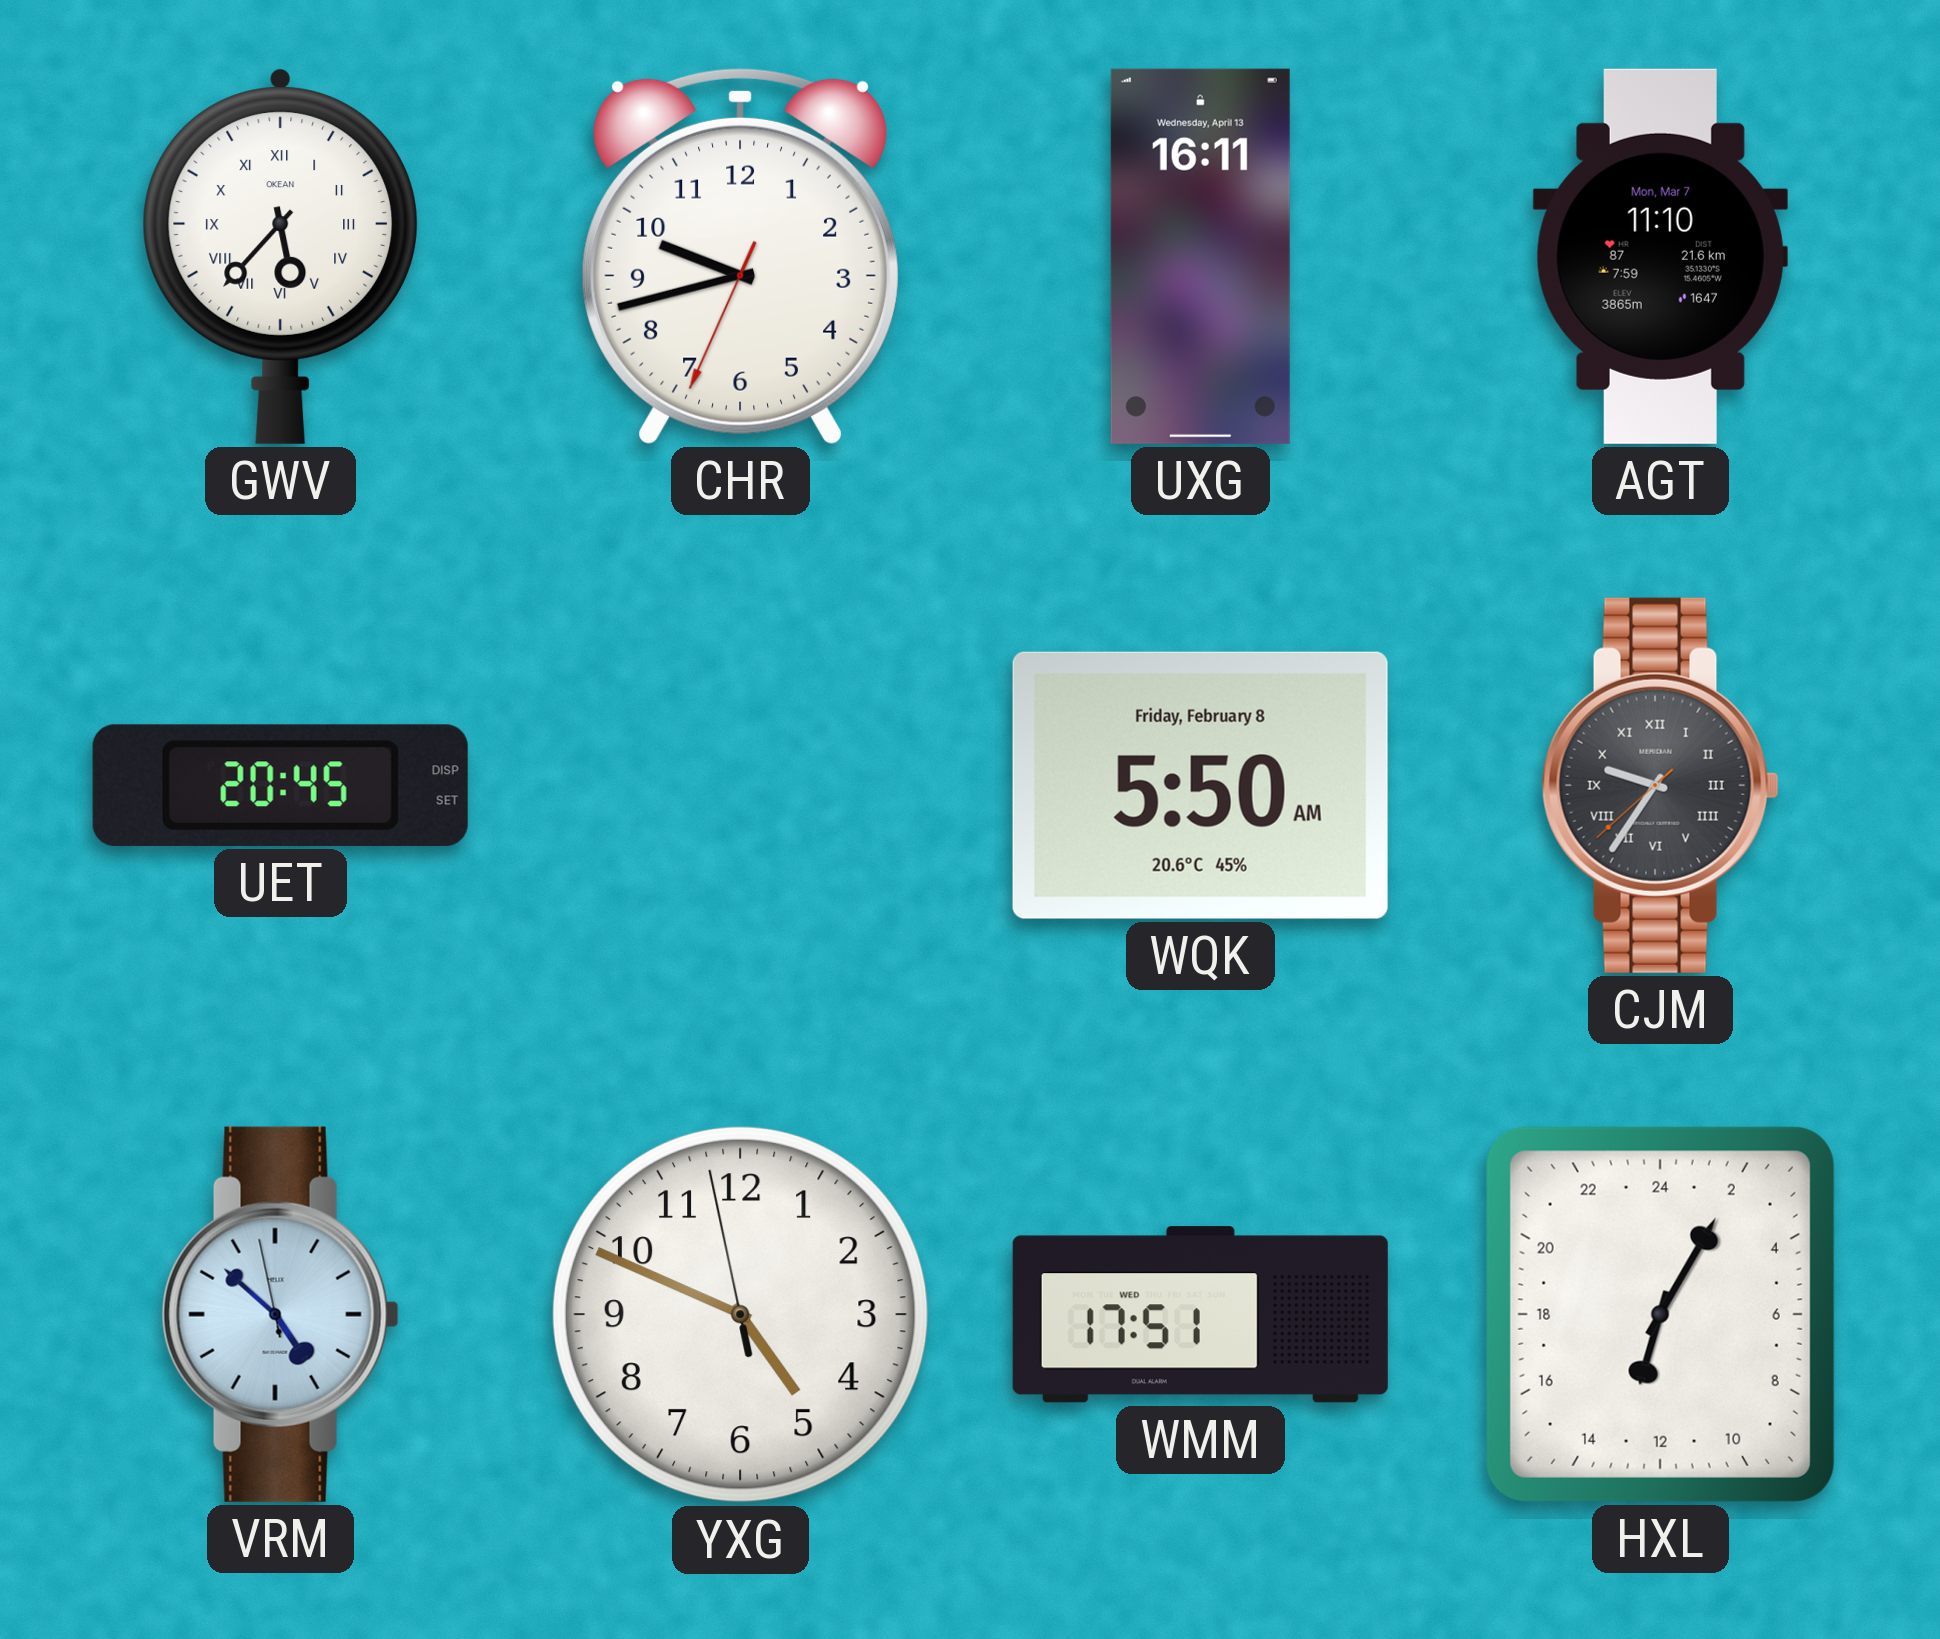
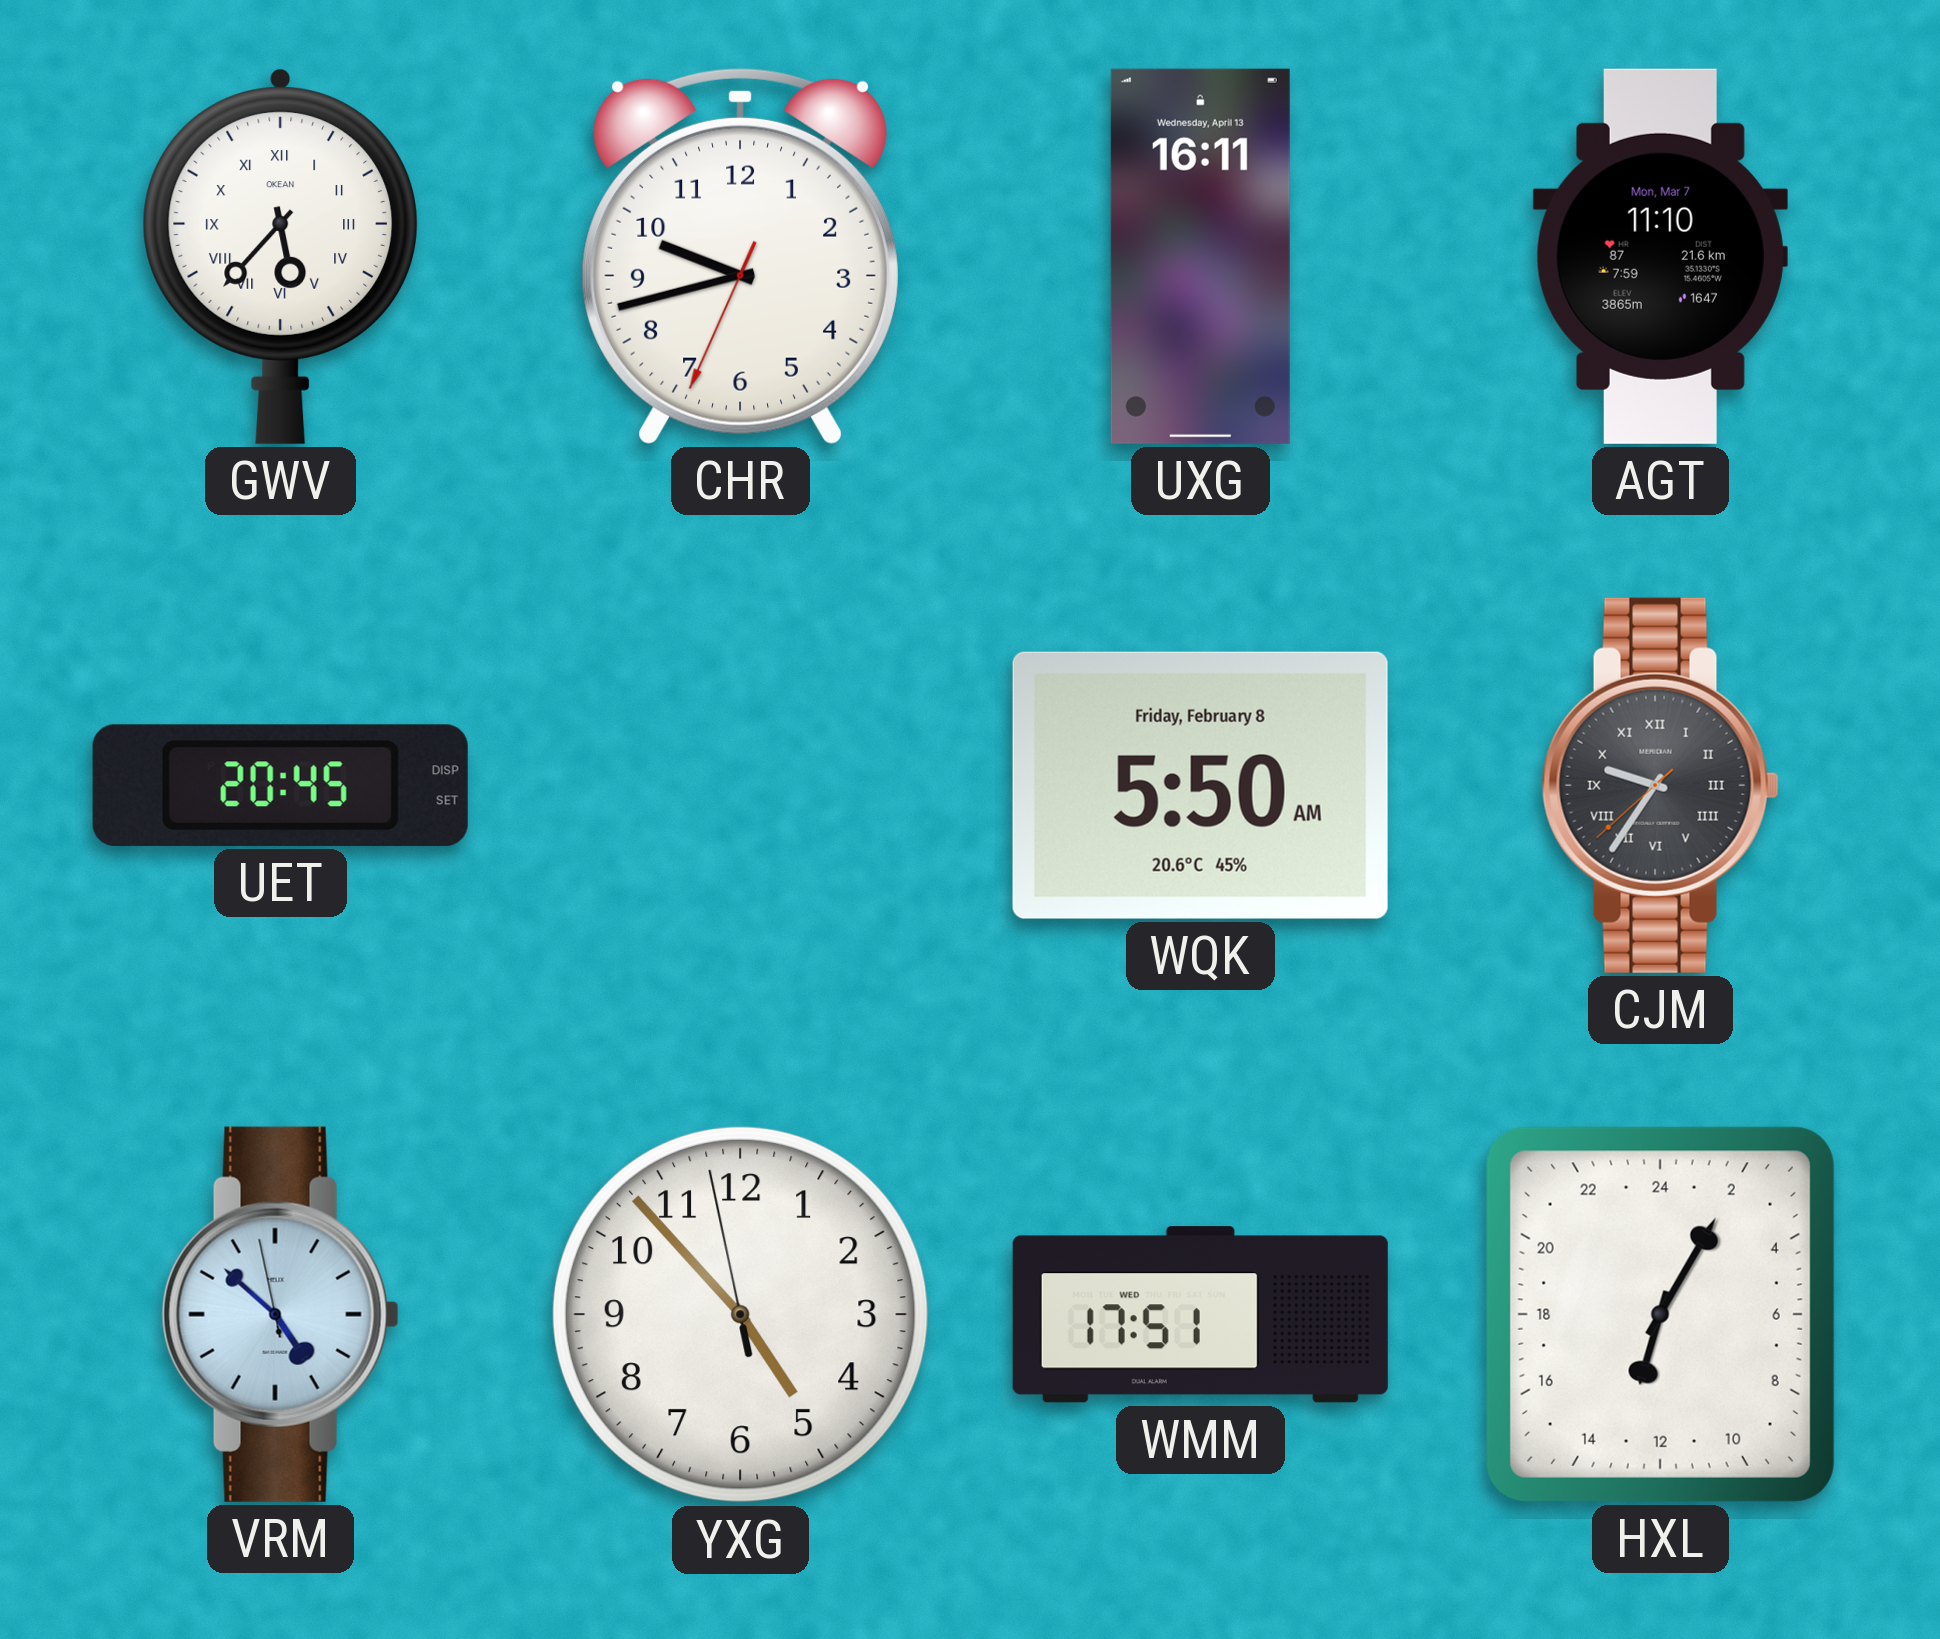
YXG: 4:48 -> 4:52 (740, 1314)
